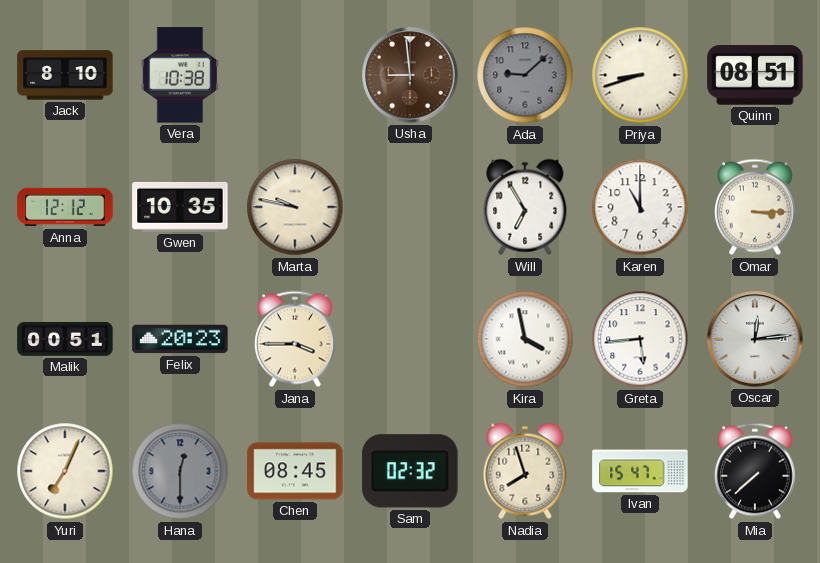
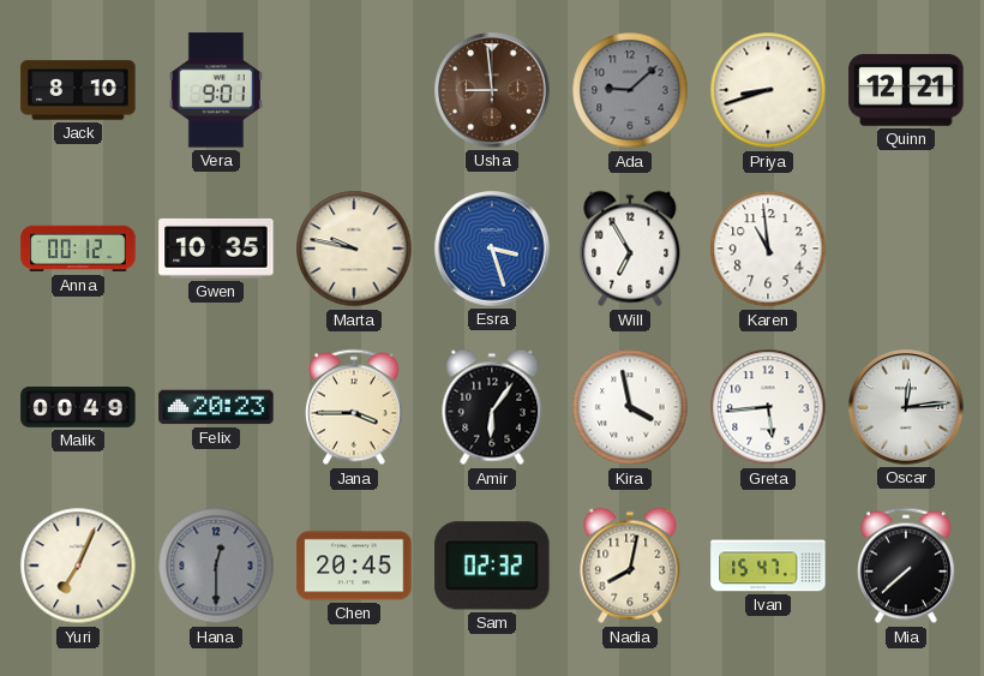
Vera: 10:38 -> 9:01 (216, 90)
Quinn: 08:51 -> 12:21 (906, 90)
Anna: 12:12 -> 00:12 (78, 249)
Esra: none -> 3:27 (492, 249)
Karen: 11:00 -> 10:59 (768, 249)
Omar: 3:15 -> none (756, 207)
Malik: 00:51 -> 00:49 (78, 407)
Amir: none -> 6:06 (492, 407)
Chen: 08:45 -> 20:45 (354, 566)
Nadia: 7:57 -> 8:02 (630, 566)
